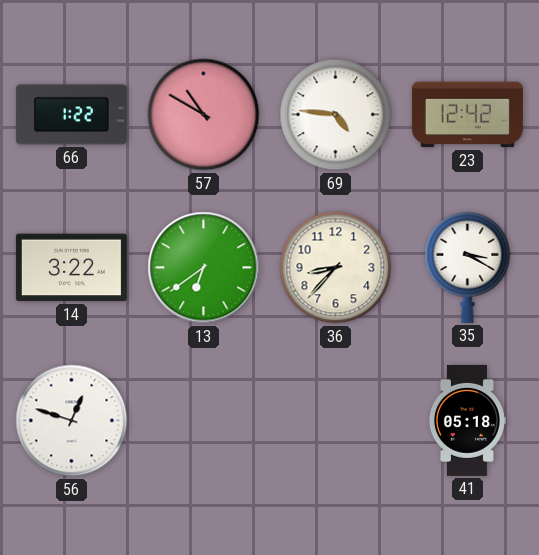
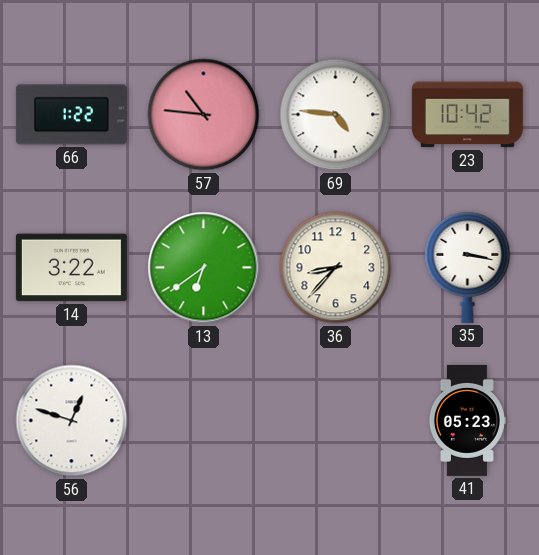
57: 10:50 -> 10:46 (204, 115)
23: 12:42 -> 10:42 (467, 115)
35: 3:20 -> 3:17 (468, 268)
41: 05:18 -> 05:23 (467, 420)
